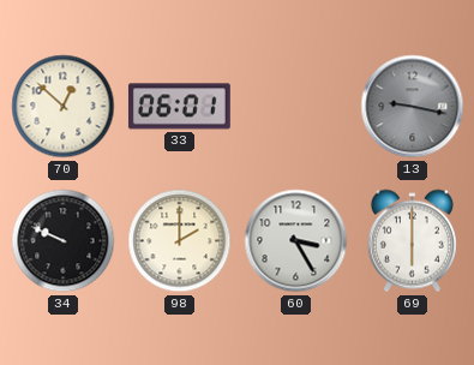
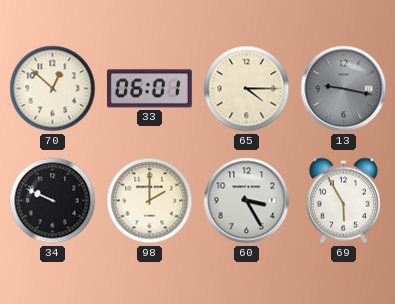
65: none -> 4:15 (247, 89)
69: 6:00 -> 5:55 (343, 201)
